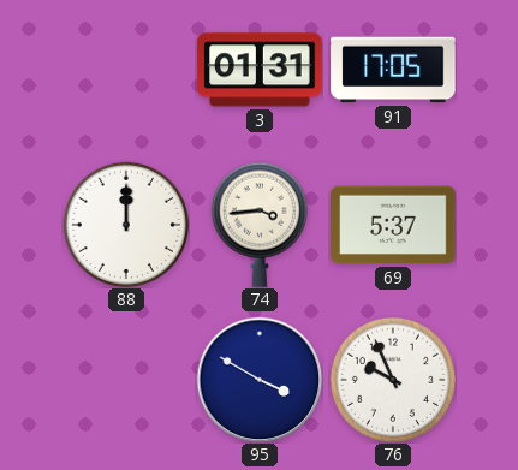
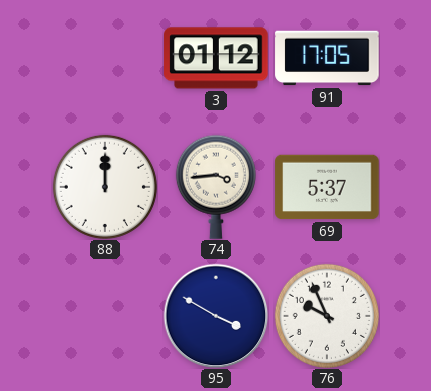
3: 01:31 -> 01:12 (216, 58)
